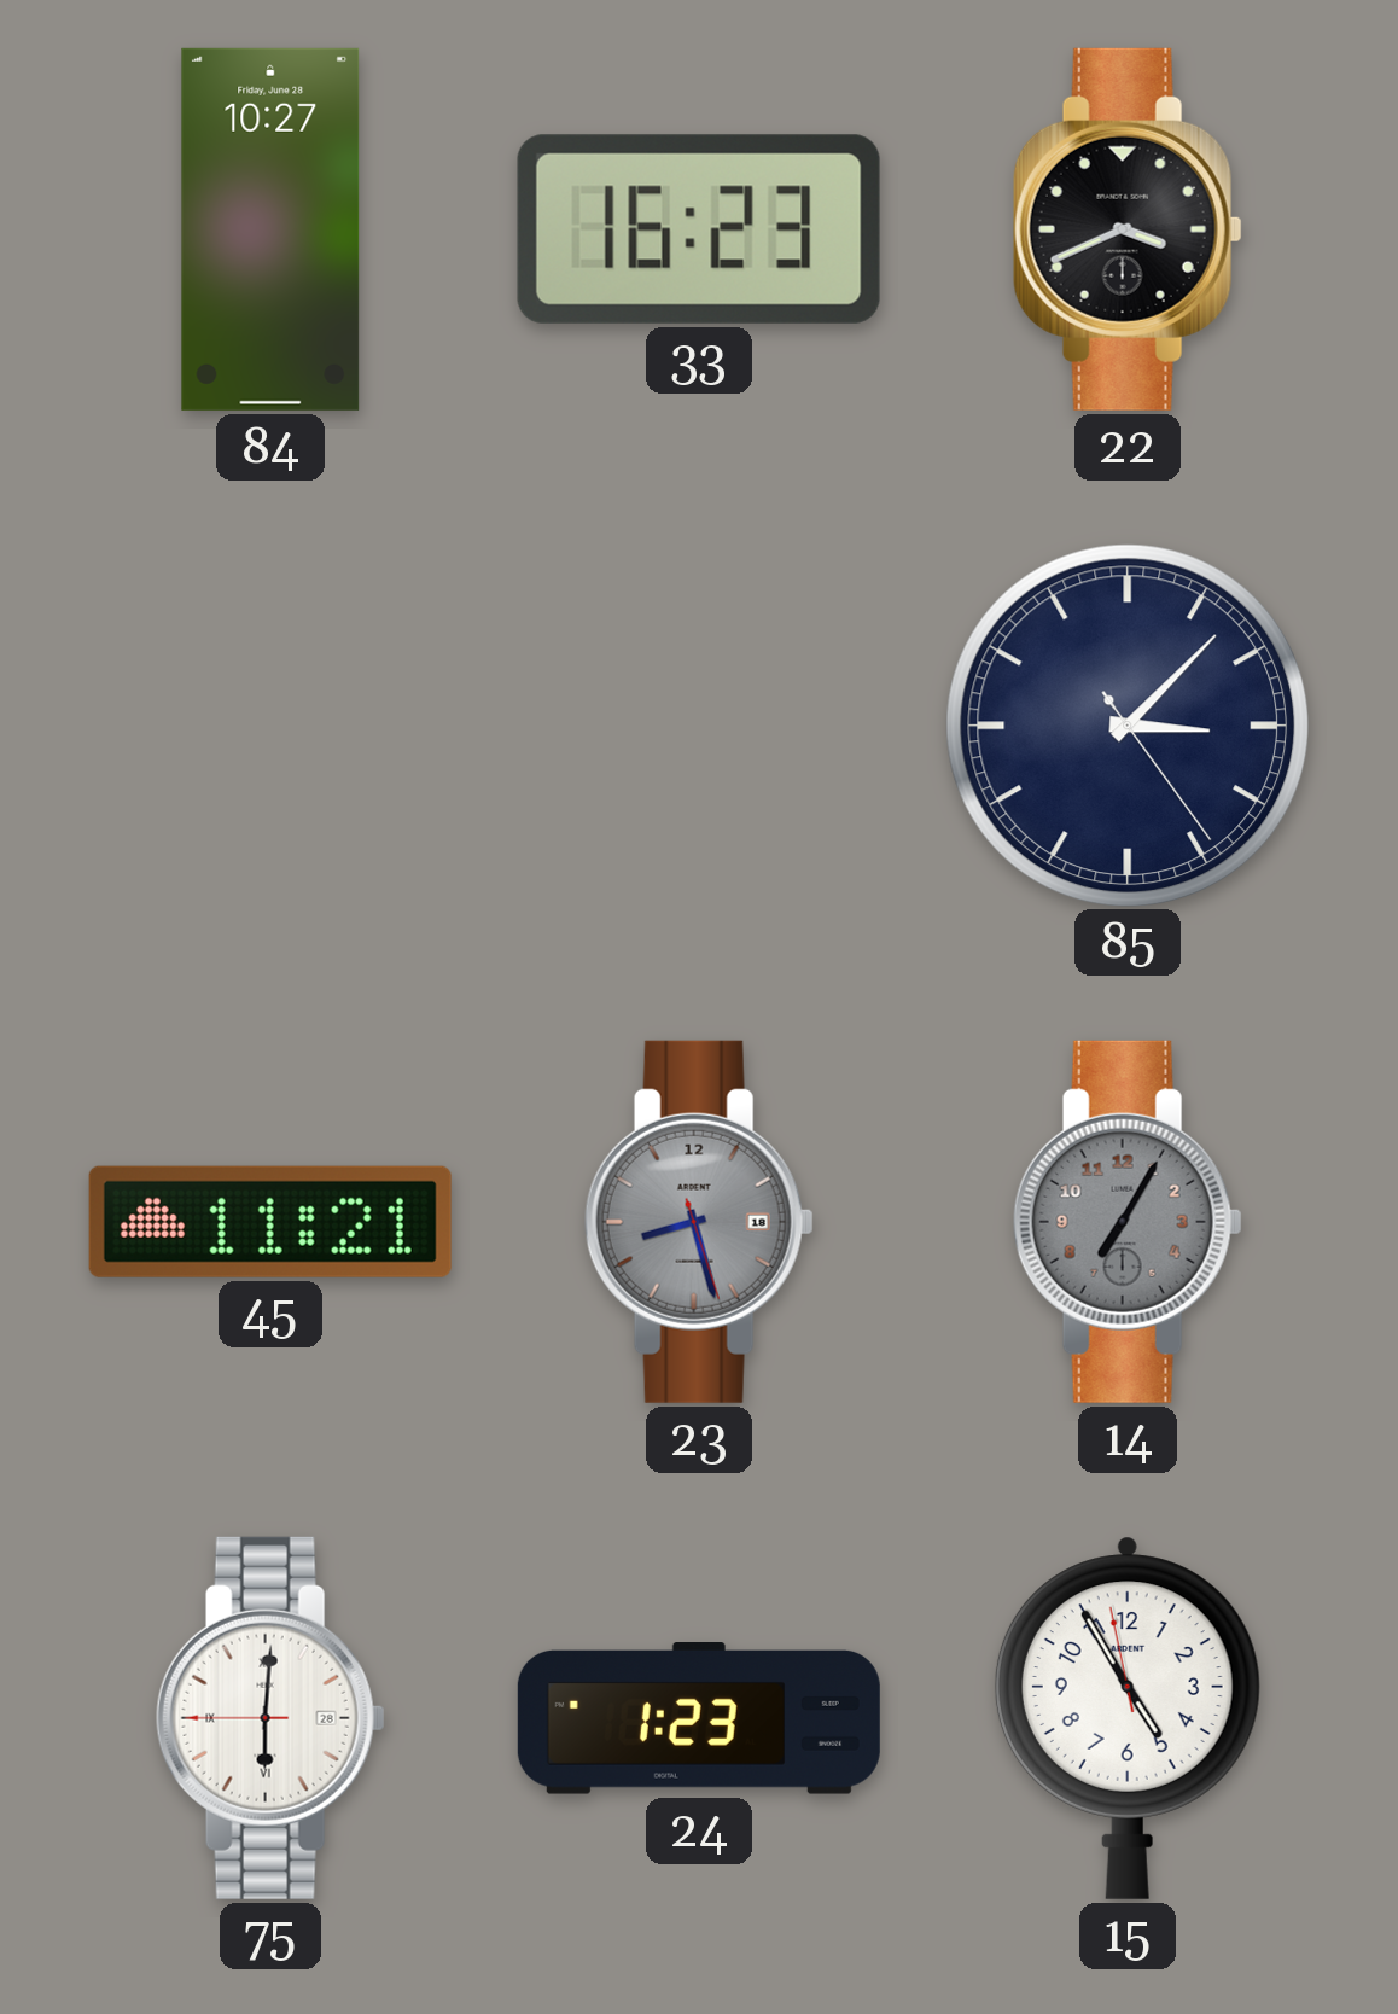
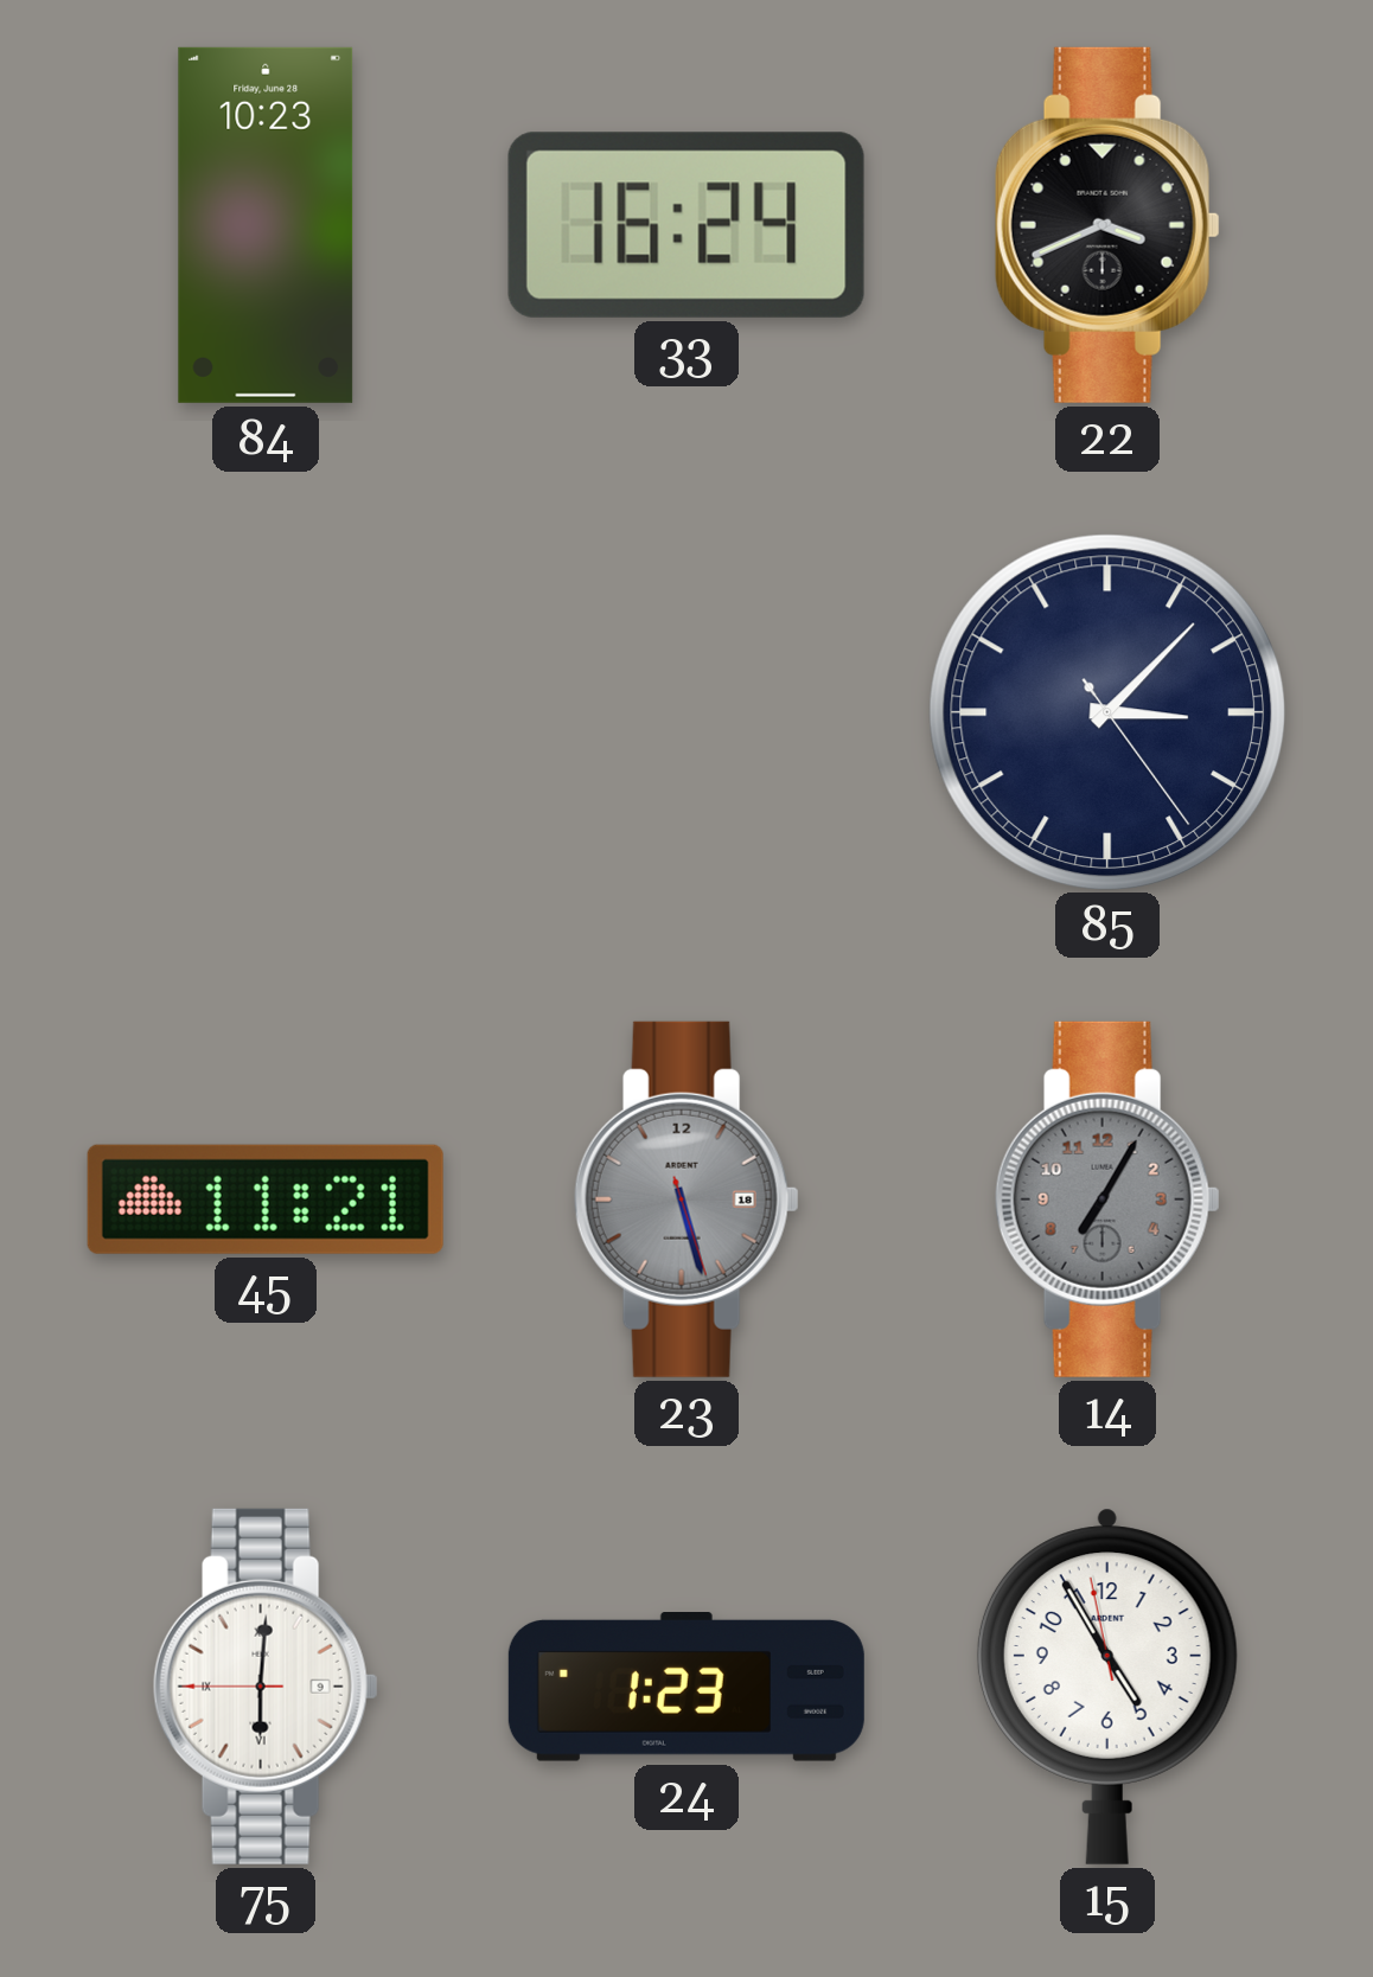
84: 10:27 -> 10:23 (266, 225)
33: 16:23 -> 16:24 (686, 225)
23: 8:27 -> 5:27 (686, 1199)
75 date: 28 -> 9 (266, 1687)
